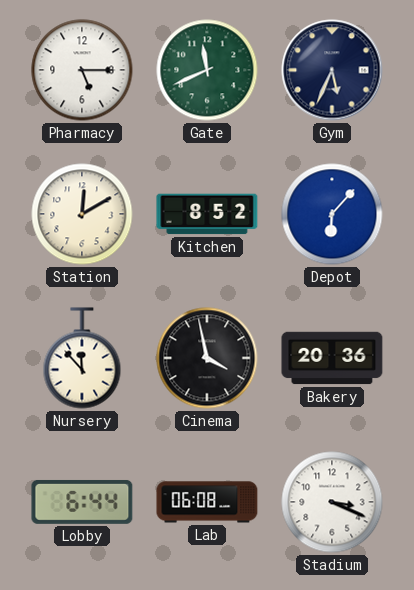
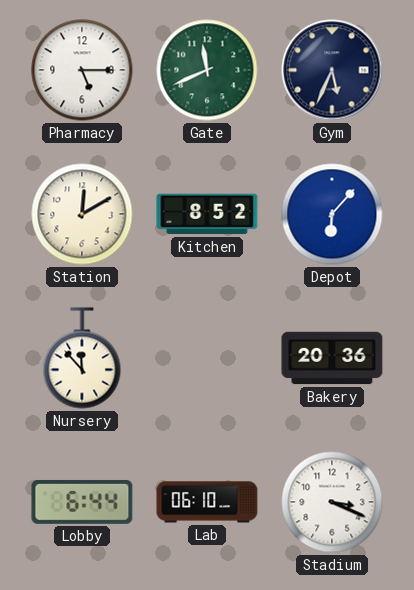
Cinema: 3:58 -> none (207, 358)
Lab: 06:08 -> 06:10 (207, 502)
